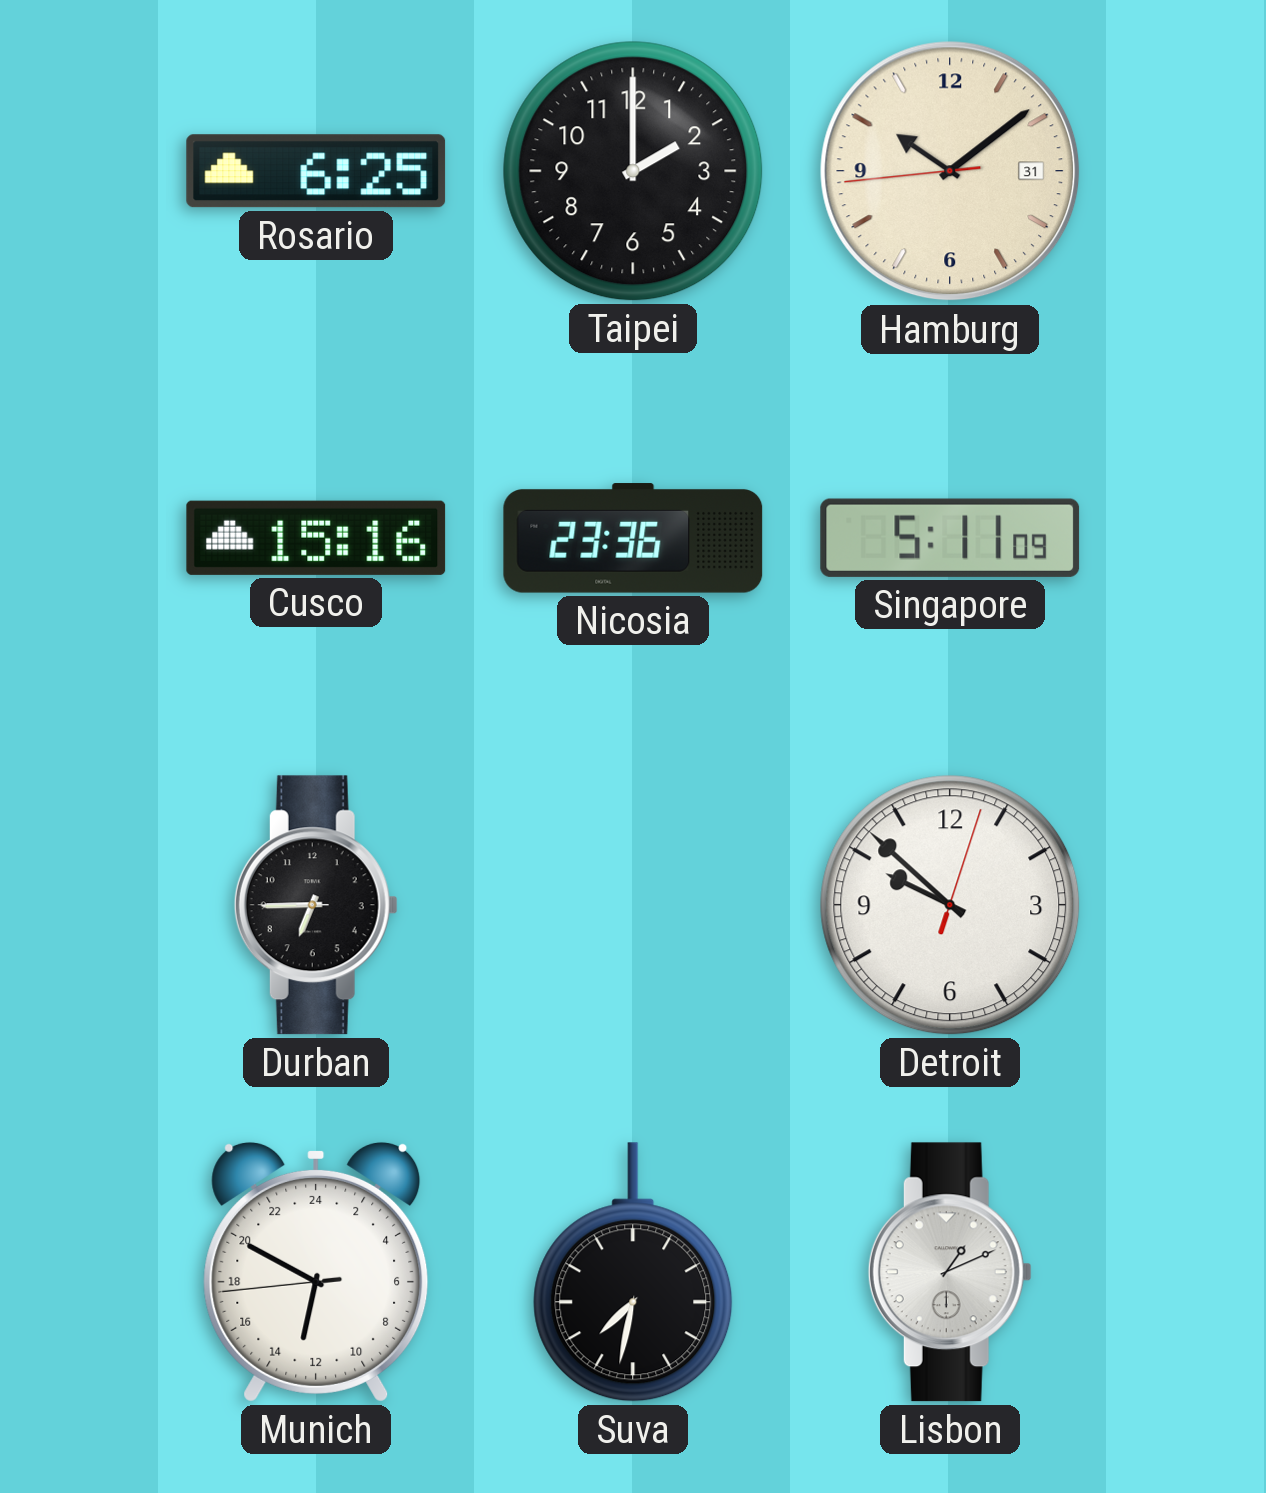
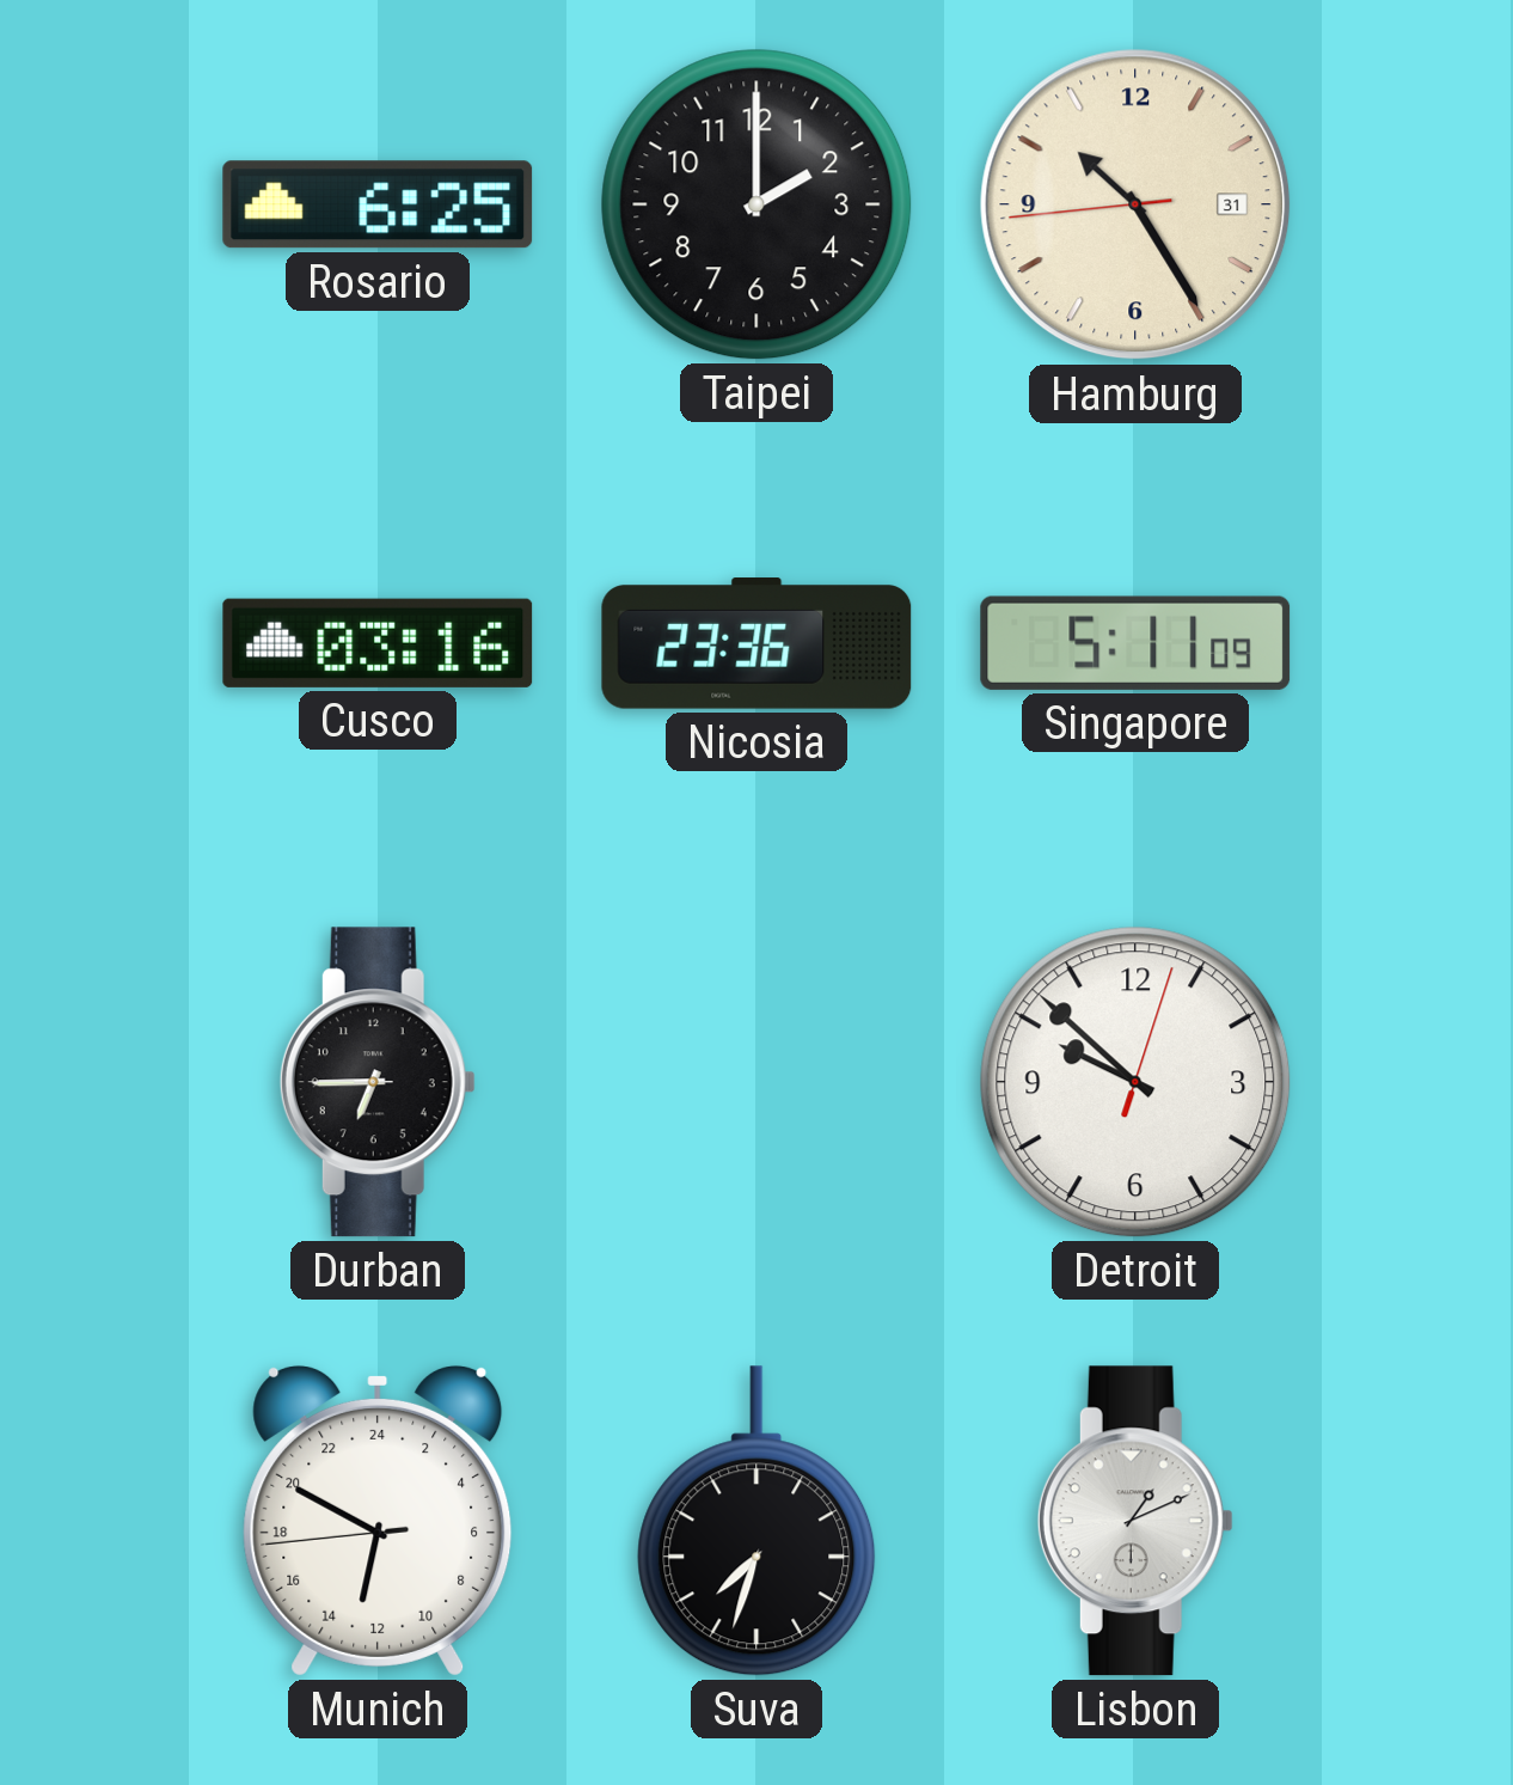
Hamburg: 10:08 -> 10:24 (1135, 204)
Cusco: 15:16 -> 03:16 (378, 643)
Suva: 7:32 -> 7:33 (756, 1521)
